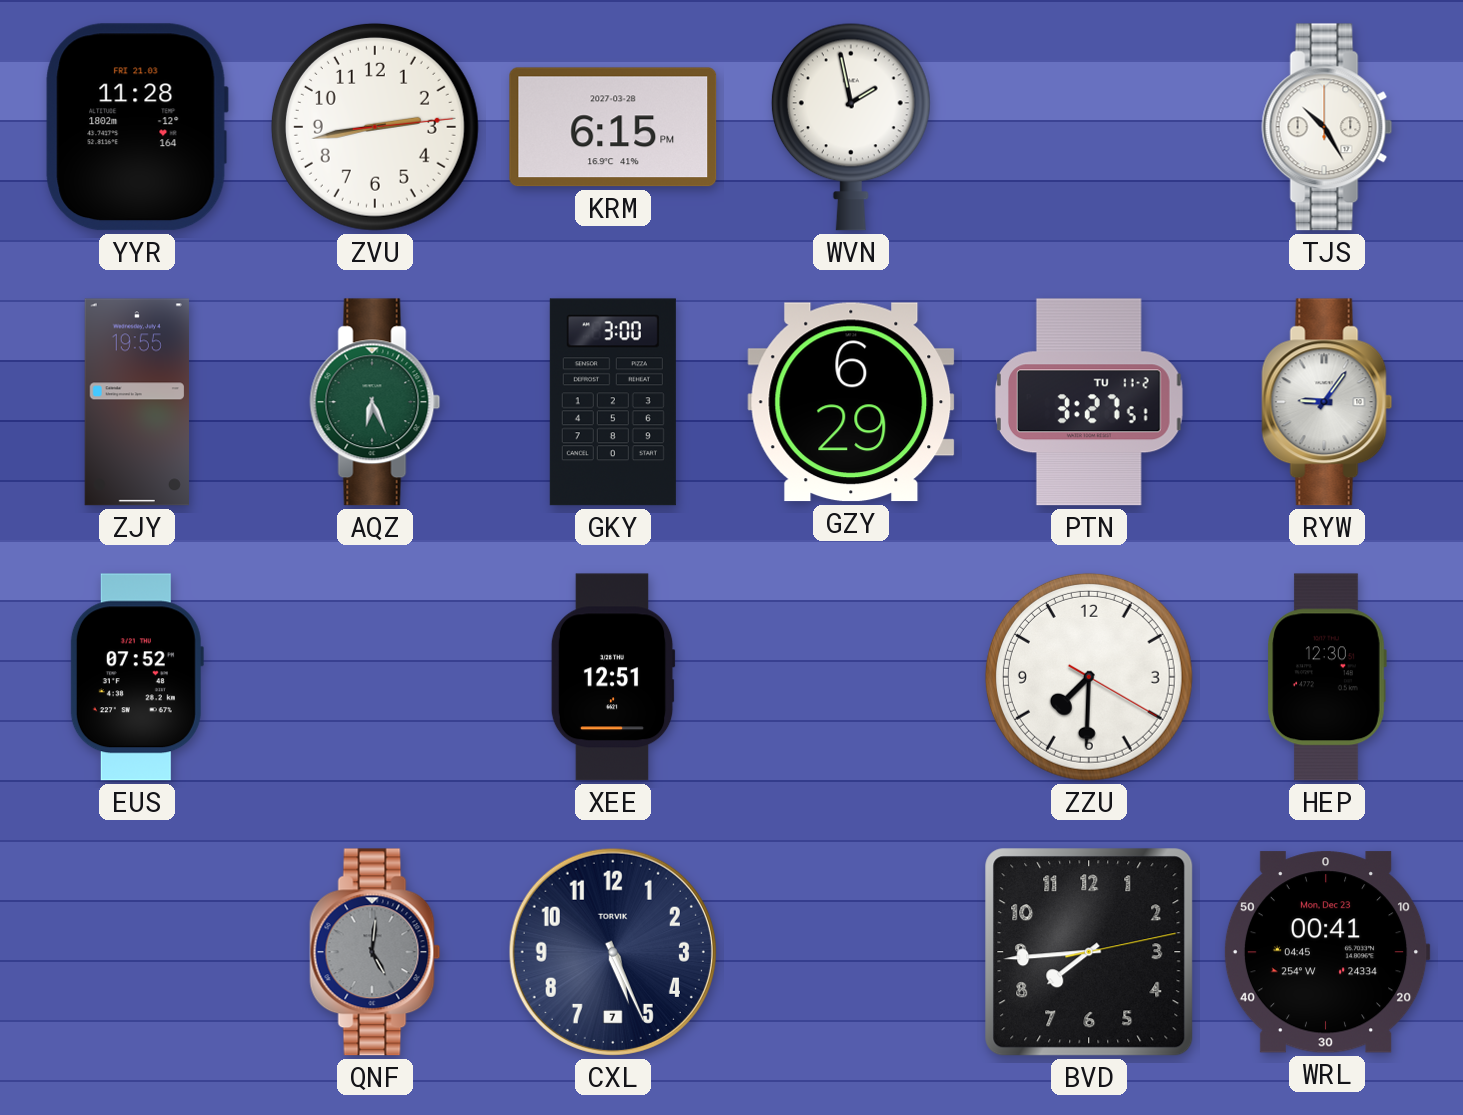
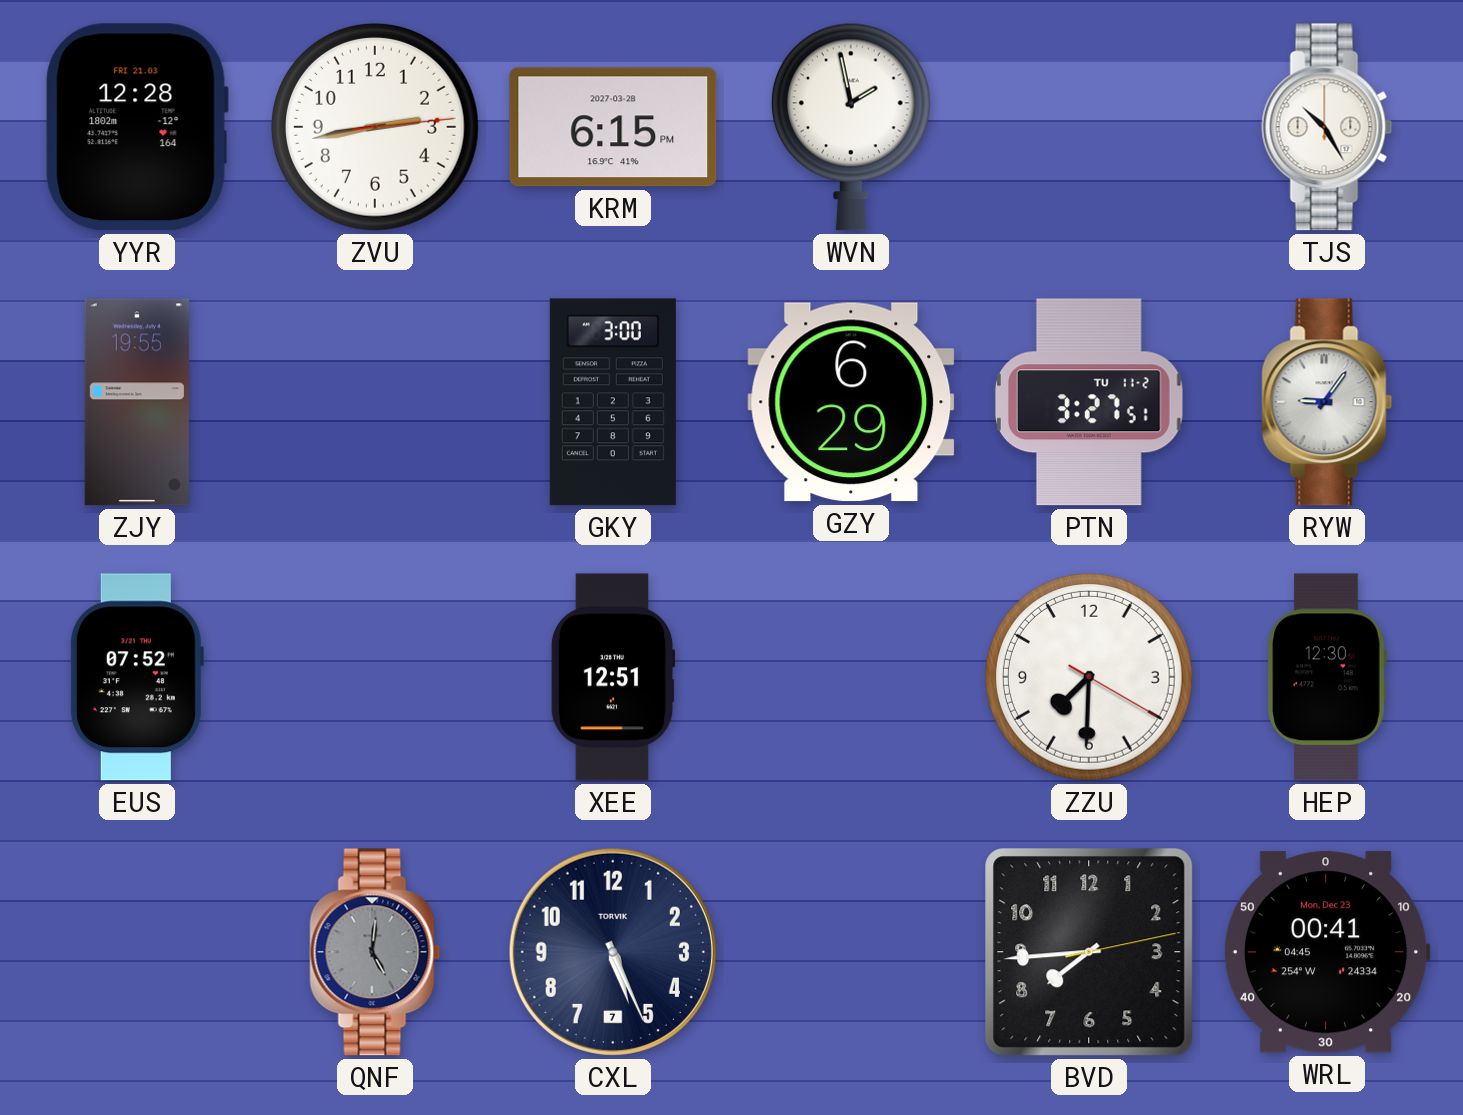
YYR: 11:28 -> 12:28 (137, 127)
AQZ: 6:26 -> none (375, 402)
